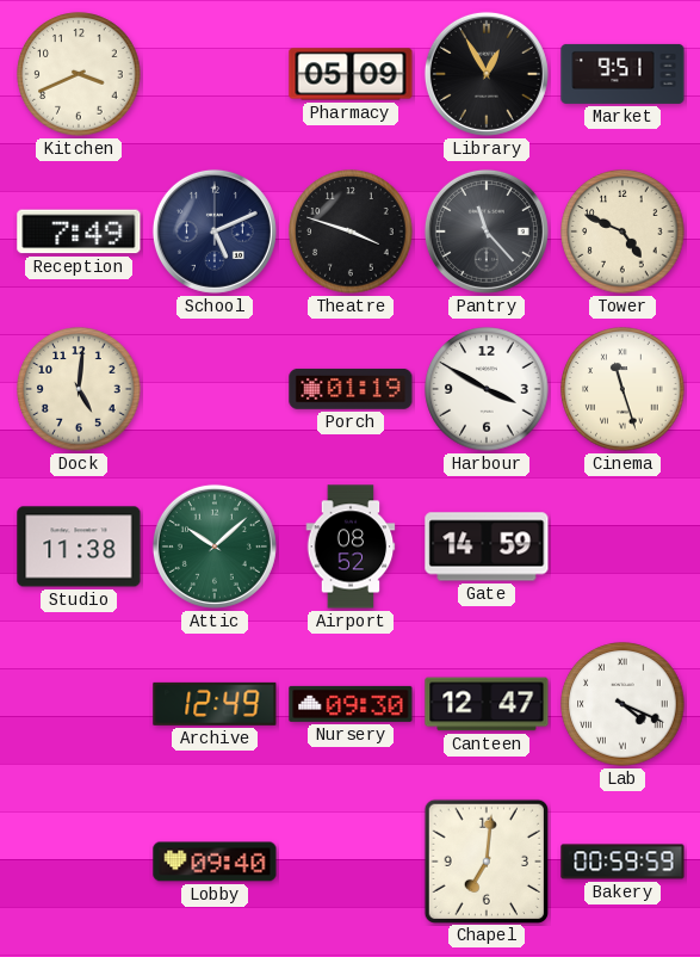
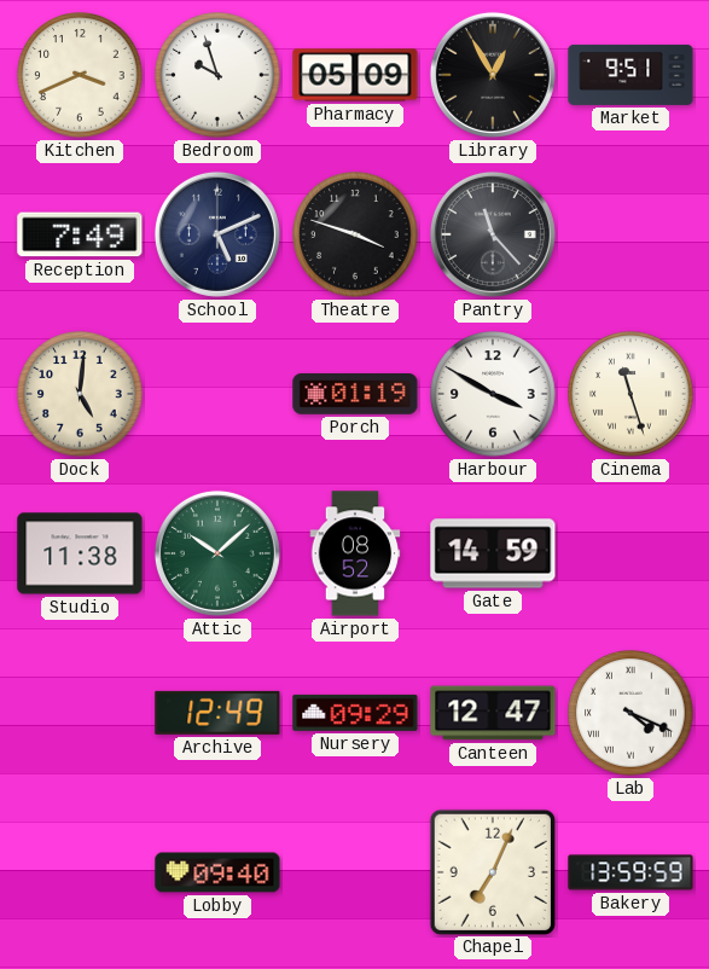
Bedroom: none -> 9:57 (217, 75)
Tower: 4:49 -> none (622, 231)
Nursery: 09:30 -> 09:29 (355, 713)
Chapel: 7:01 -> 7:04 (492, 871)
Bakery: 00:59 -> 13:59 (630, 872)
